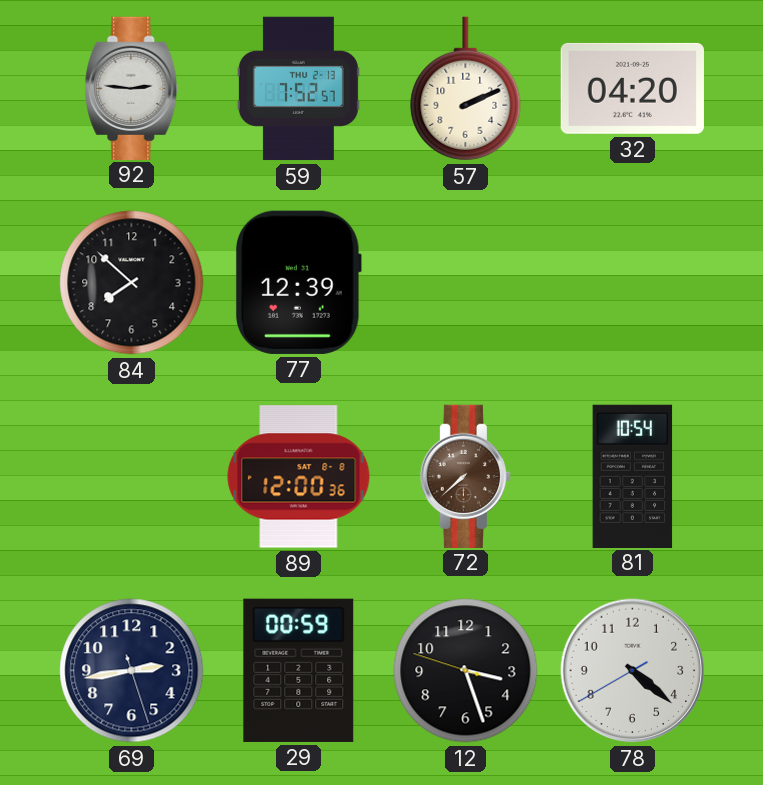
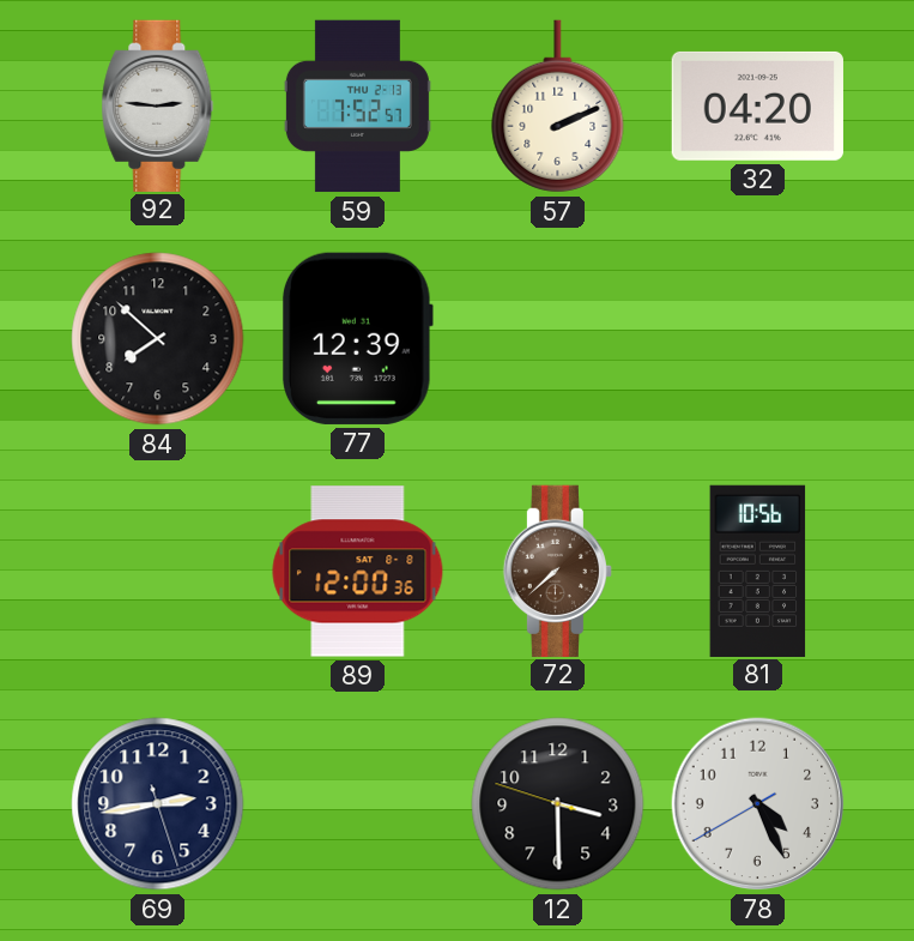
81: 10:54 -> 10:56 (758, 571)
29: 00:59 -> none (299, 670)
12: 3:26 -> 3:29 (558, 804)
78: 4:21 -> 4:25 (758, 804)
